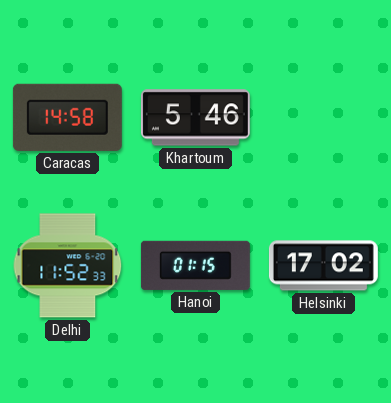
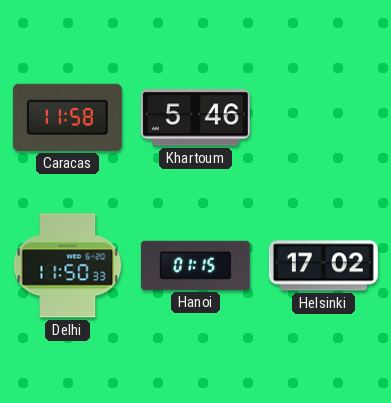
Caracas: 14:58 -> 11:58 (67, 117)
Delhi: 11:52 -> 11:50 (68, 266)
